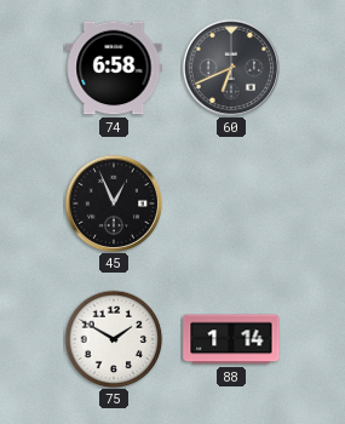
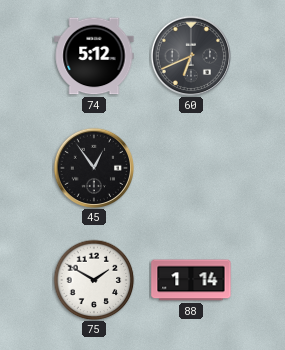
74: 6:58 -> 5:12 (94, 56)
45: 12:56 -> 12:54 (93, 167)
